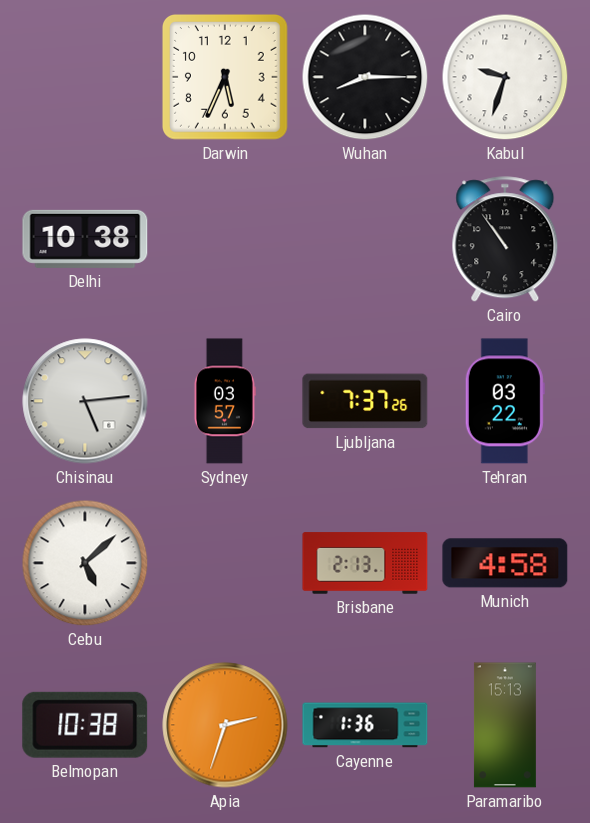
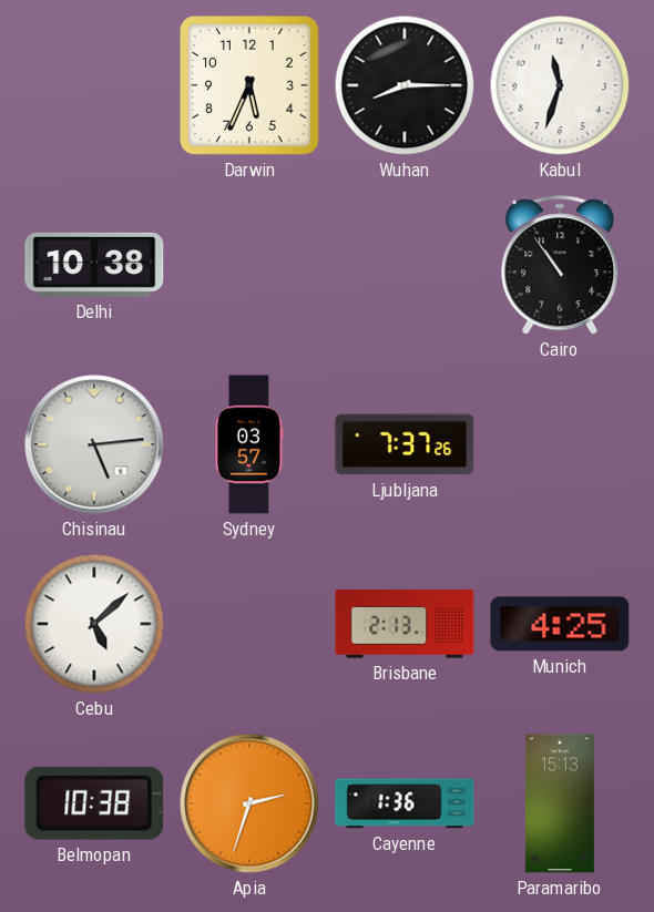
Kabul: 9:33 -> 11:33 (560, 85)
Tehran: 03:22 -> none (505, 401)
Munich: 4:58 -> 4:25 (560, 624)
